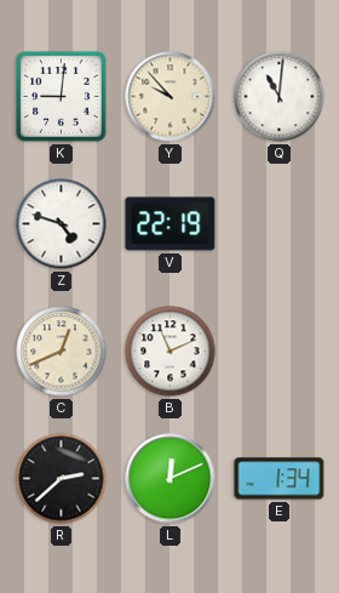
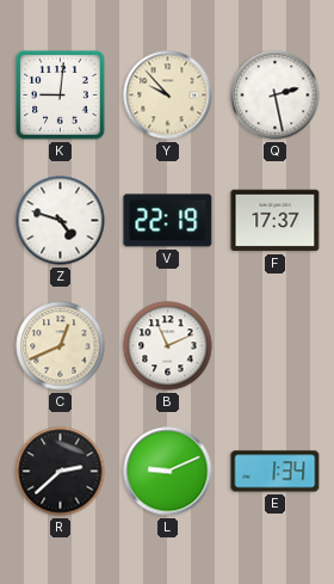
Q: 11:01 -> 2:28 (276, 96)
F: none -> 17:37 (276, 221)
L: 12:11 -> 9:11 (168, 472)
